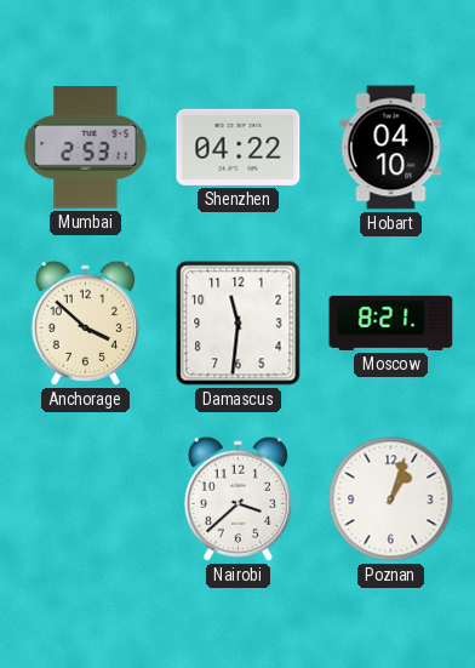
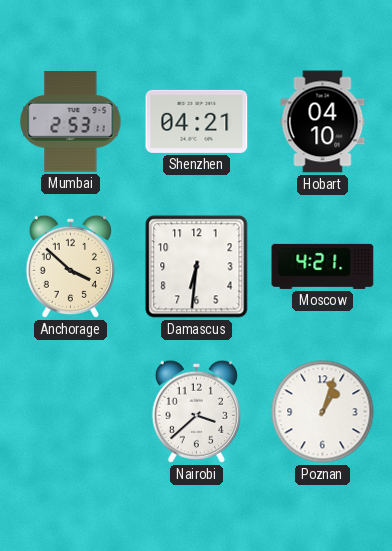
Shenzhen: 04:22 -> 04:21 (197, 121)
Damascus: 11:31 -> 6:31 (197, 267)
Moscow: 8:21 -> 4:21 (323, 266)
